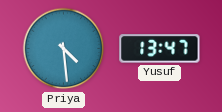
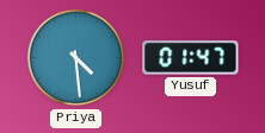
Yusuf: 13:47 -> 01:47 (191, 58)
